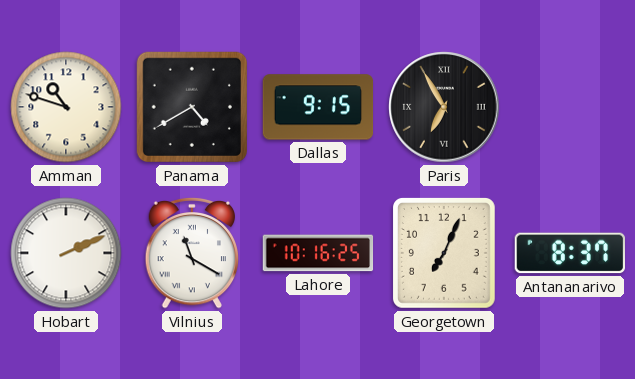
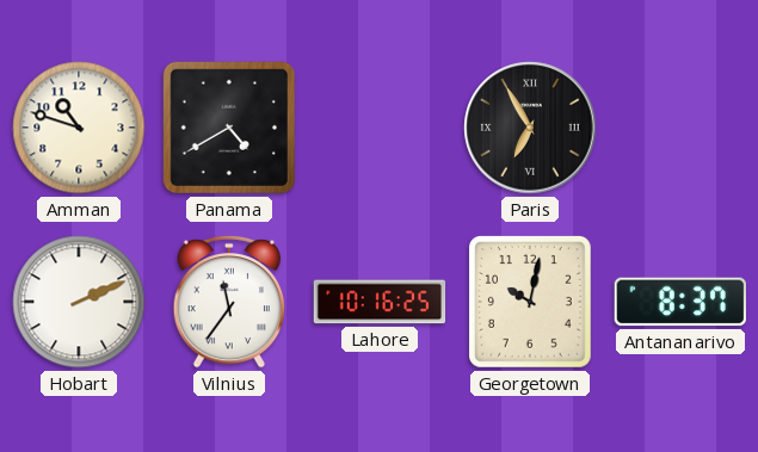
Dallas: 9:15 -> none (318, 107)
Vilnius: 11:20 -> 11:36 (229, 302)
Georgetown: 7:04 -> 10:02 (530, 302)
